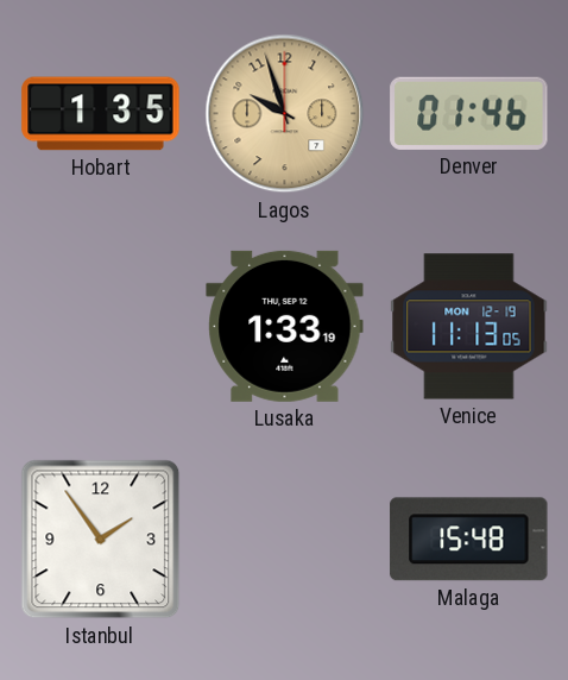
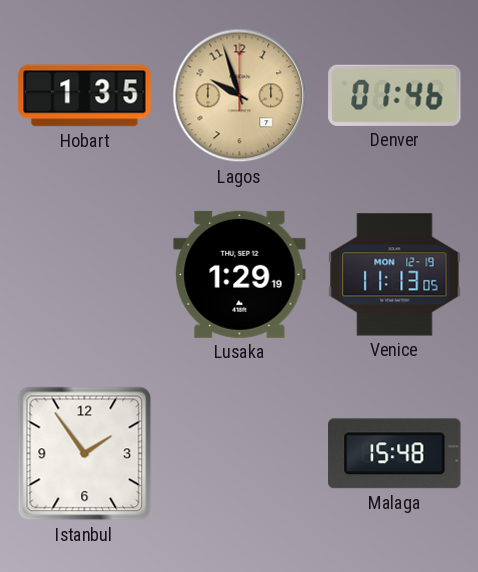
Lusaka: 1:33 -> 1:29 (240, 274)
